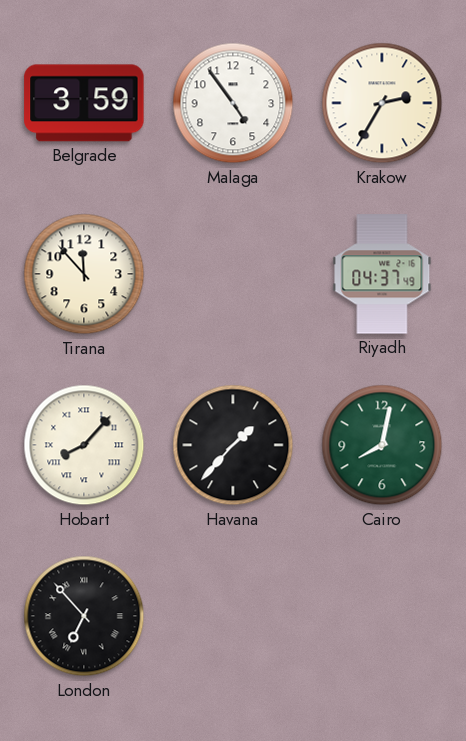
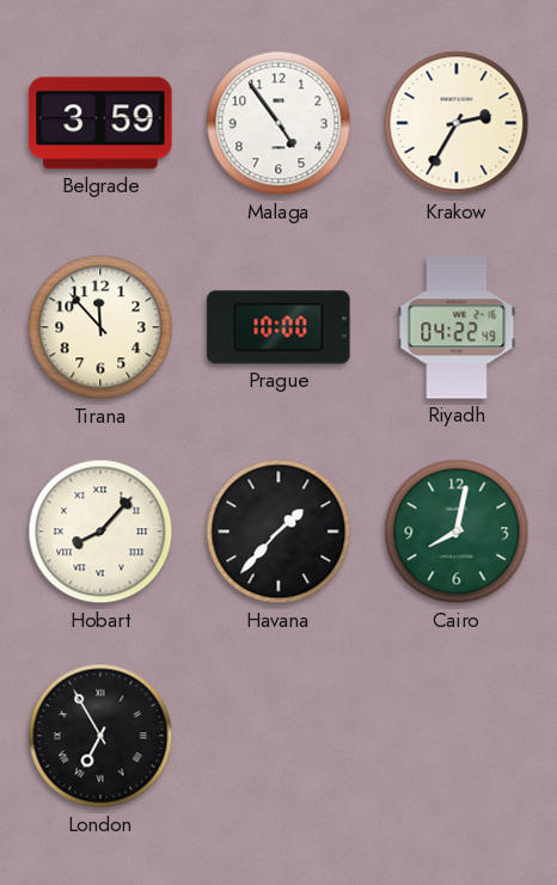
Prague: none -> 10:00 (278, 327)
Riyadh: 04:37 -> 04:22 (457, 327)
London: 6:53 -> 6:55 (100, 736)
